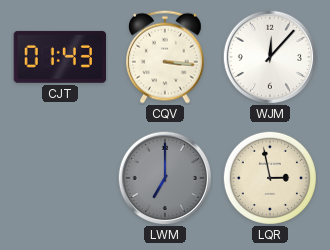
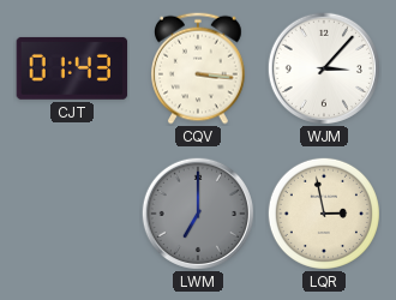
WJM: 12:07 -> 3:07 (323, 67)
